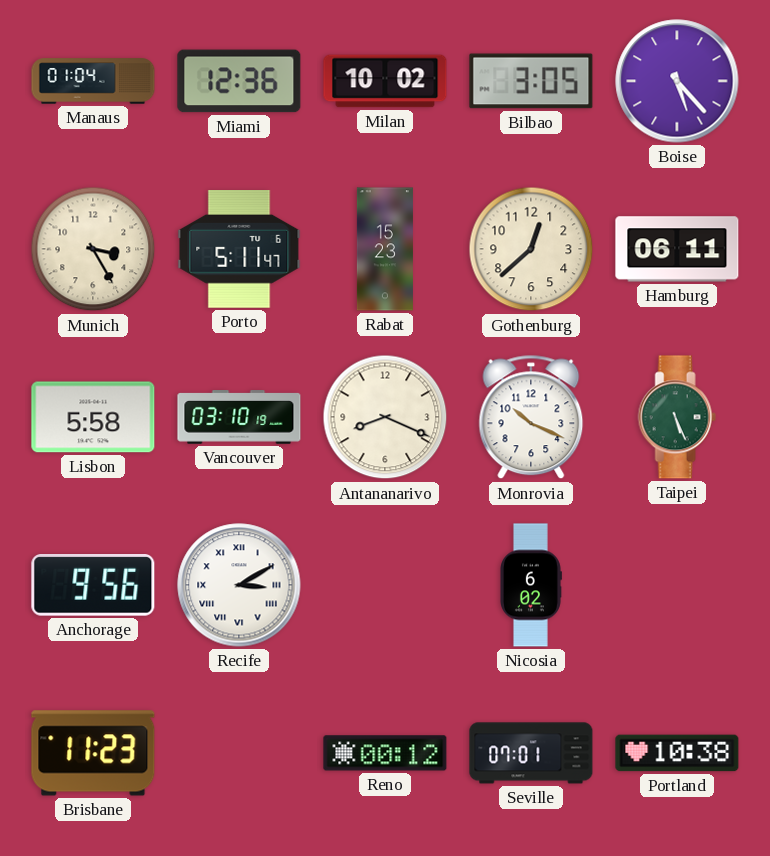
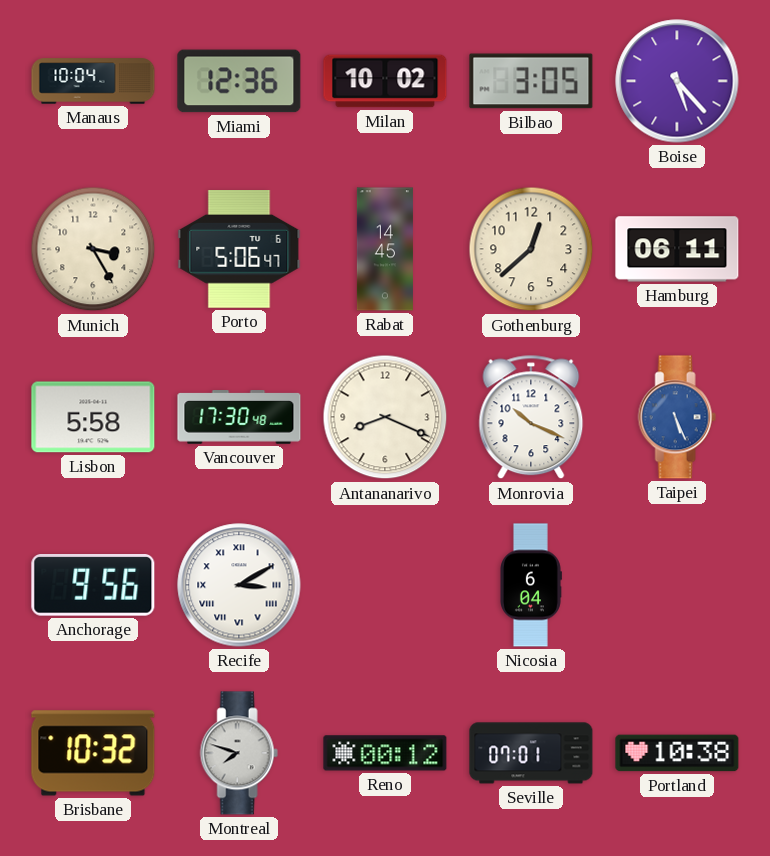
Manaus: 01:04 -> 10:04 (93, 81)
Porto: 5:11 -> 5:06 (239, 250)
Rabat: 15:23 -> 14:45 (385, 249)
Vancouver: 03:10 -> 17:30 (239, 417)
Taipei dial: green -> blue (677, 417)
Nicosia: 6:02 -> 6:04 (531, 585)
Brisbane: 11:23 -> 10:32 (93, 753)
Montreal: none -> 7:48 (239, 753)
